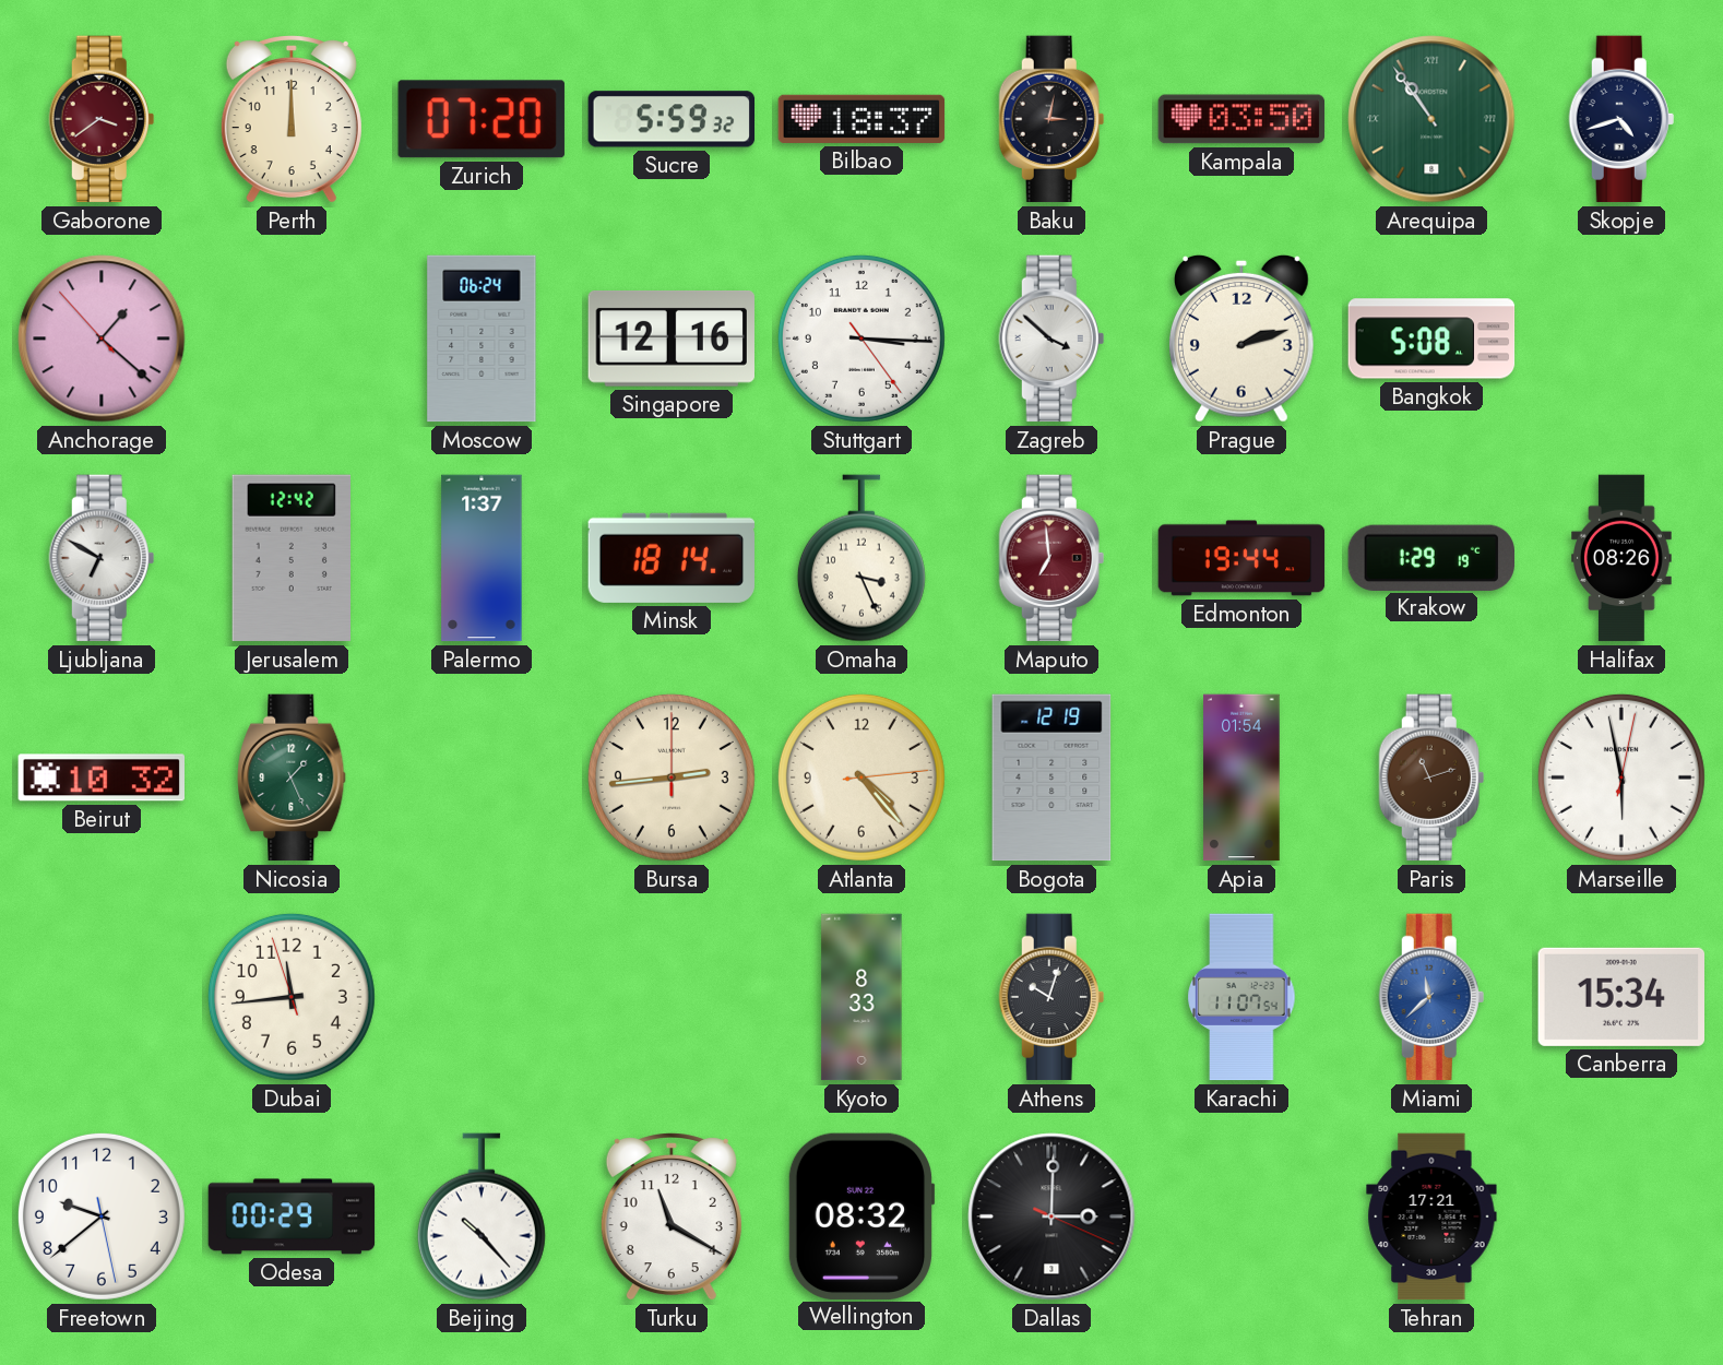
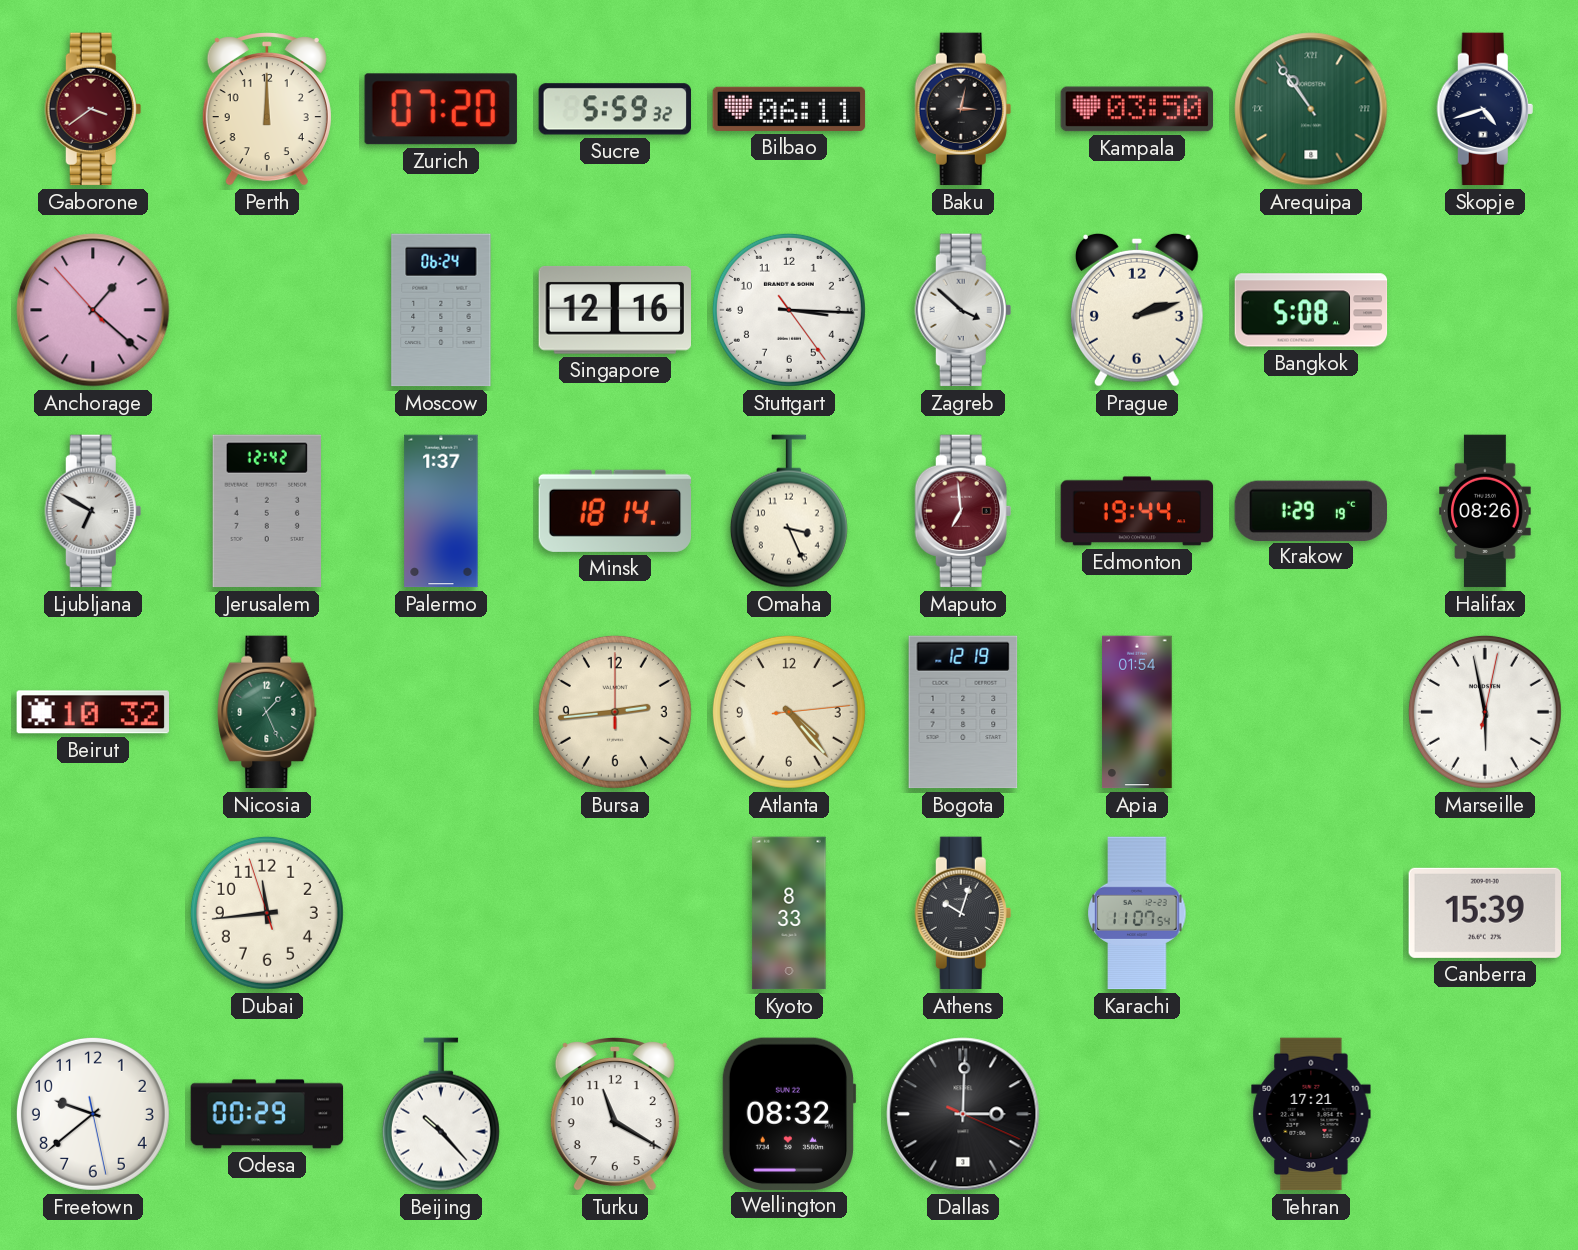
Bilbao: 18:37 -> 06:11 (789, 109)
Paris: 11:12 -> none (1431, 778)
Miami: 11:38 -> none (1431, 997)
Canberra: 15:34 -> 15:39 (1484, 913)
